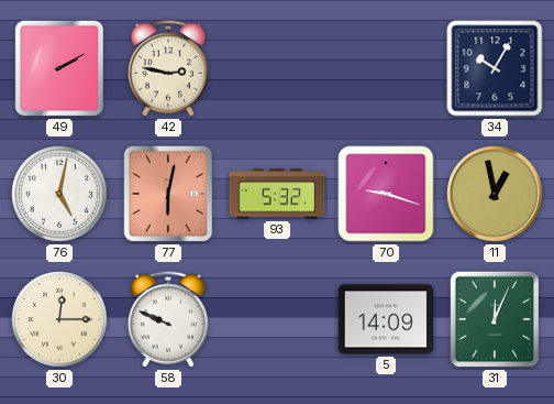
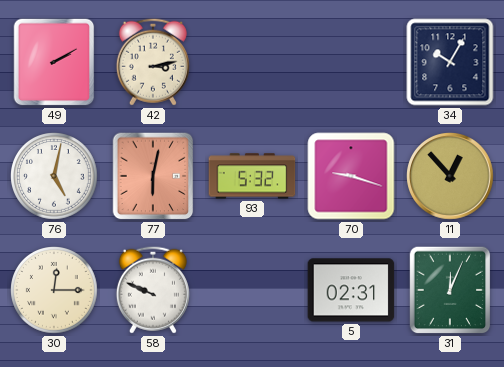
42: 2:47 -> 3:13 (153, 62)
11: 12:58 -> 12:53 (450, 176)
5: 14:09 -> 02:31 (351, 290)
